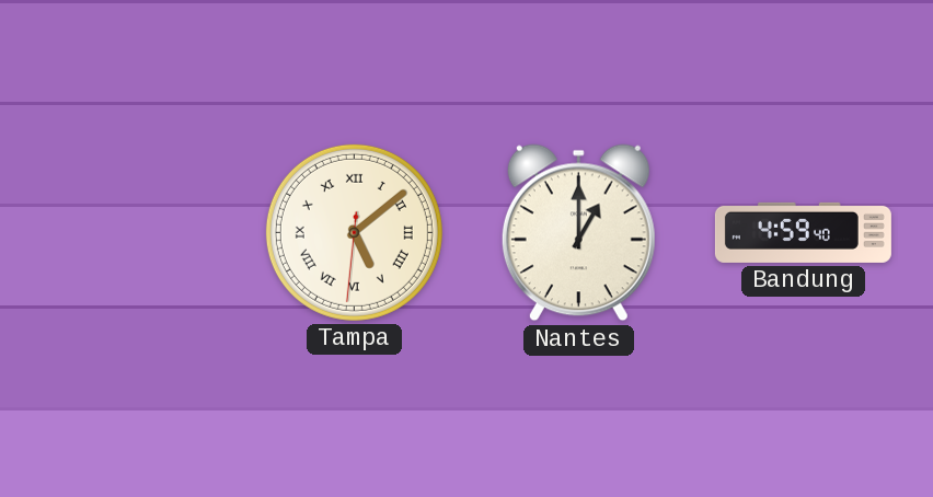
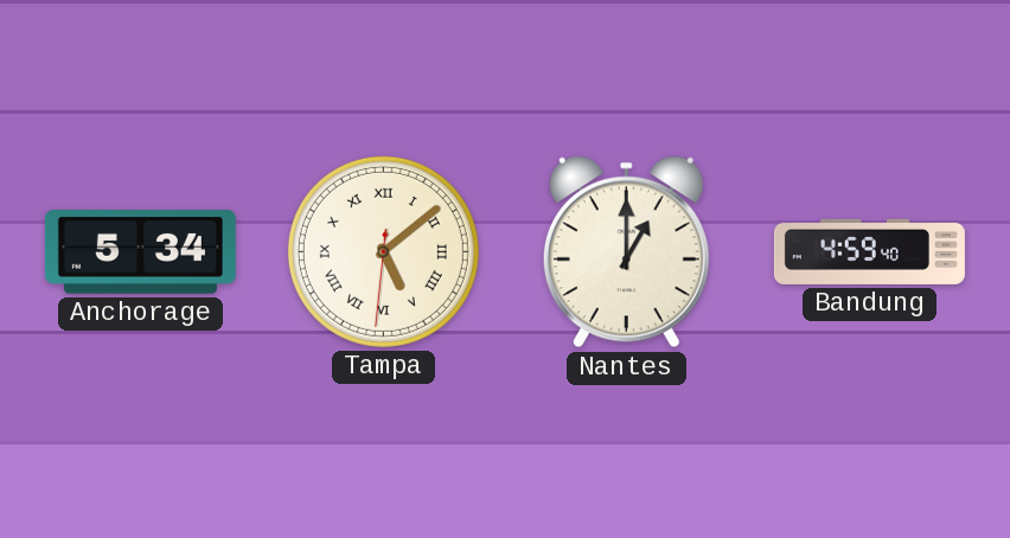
Anchorage: none -> 5:34 (140, 252)
